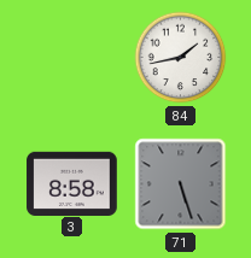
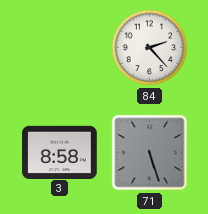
84: 1:43 -> 2:23 (150, 48)
